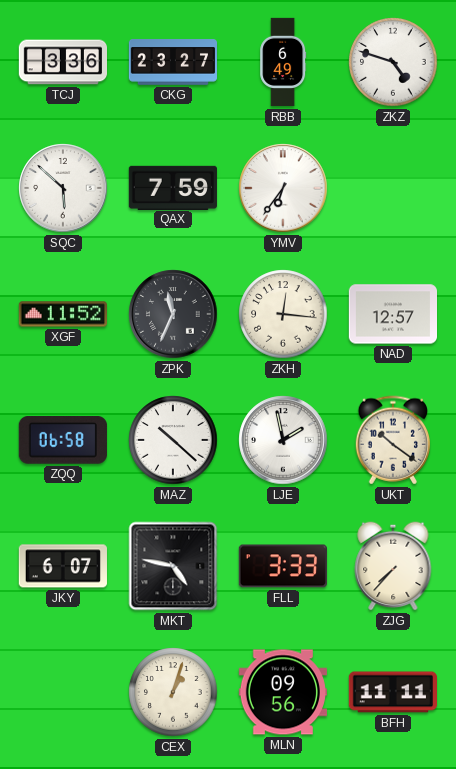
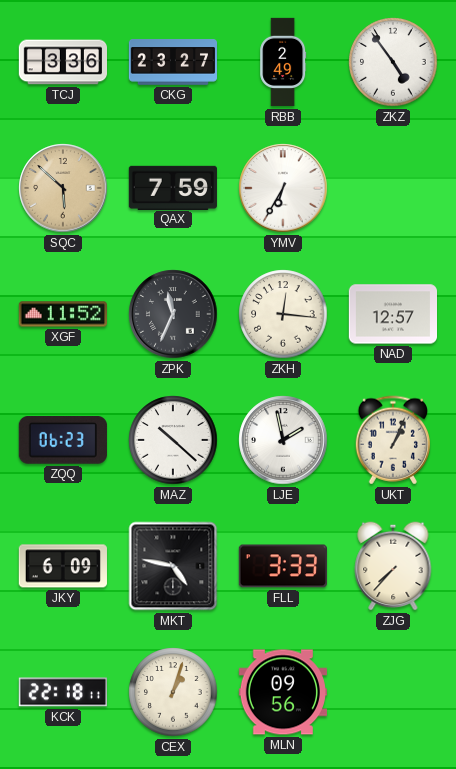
RBB: 6:49 -> 2:49 (283, 62)
ZKZ: 4:48 -> 4:54 (393, 62)
SQC dial: white -> champagne (63, 188)
YMV: 6:36 -> 6:35 (283, 188)
ZQQ: 06:58 -> 06:23 (63, 441)
UKT: 10:21 -> 1:04 (392, 440)
JKY: 6:07 -> 6:09 (63, 566)
KCK: none -> 22:18 (63, 692)
BFH: 11:11 -> none (392, 692)
